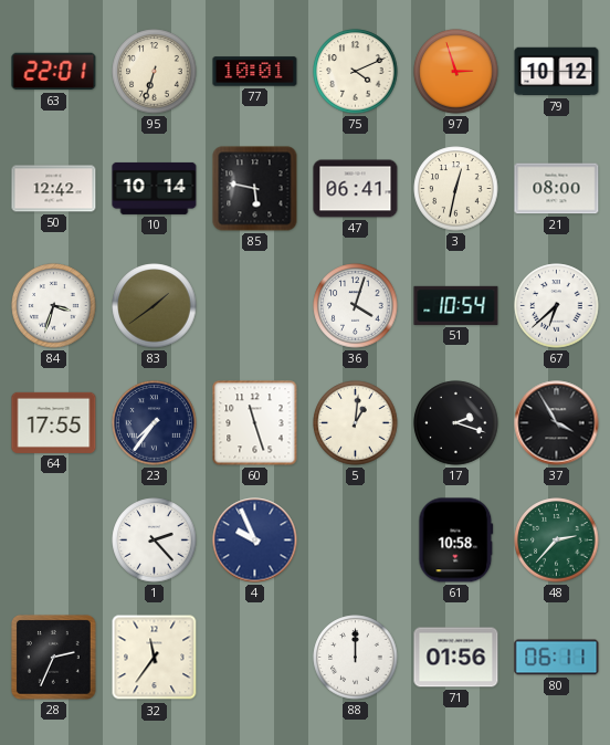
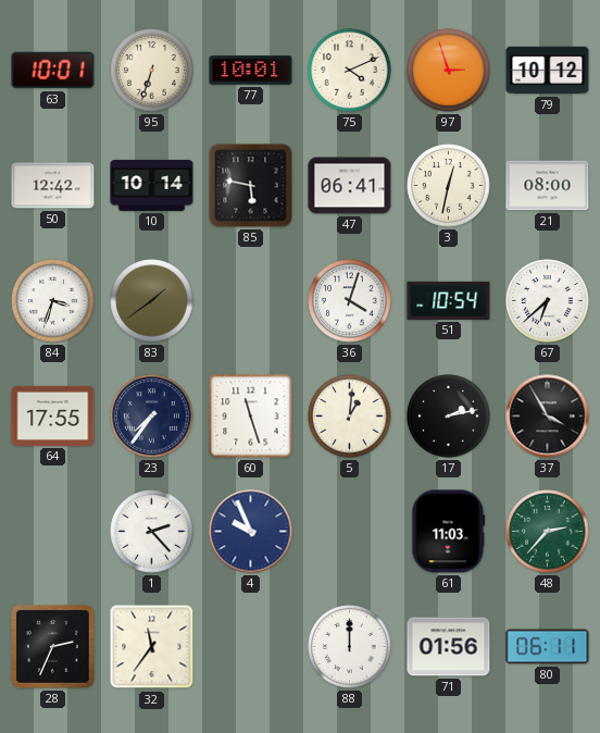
63: 22:01 -> 10:01 (53, 71)
17: 2:18 -> 2:13 (449, 417)
61: 10:58 -> 11:03 (449, 532)
